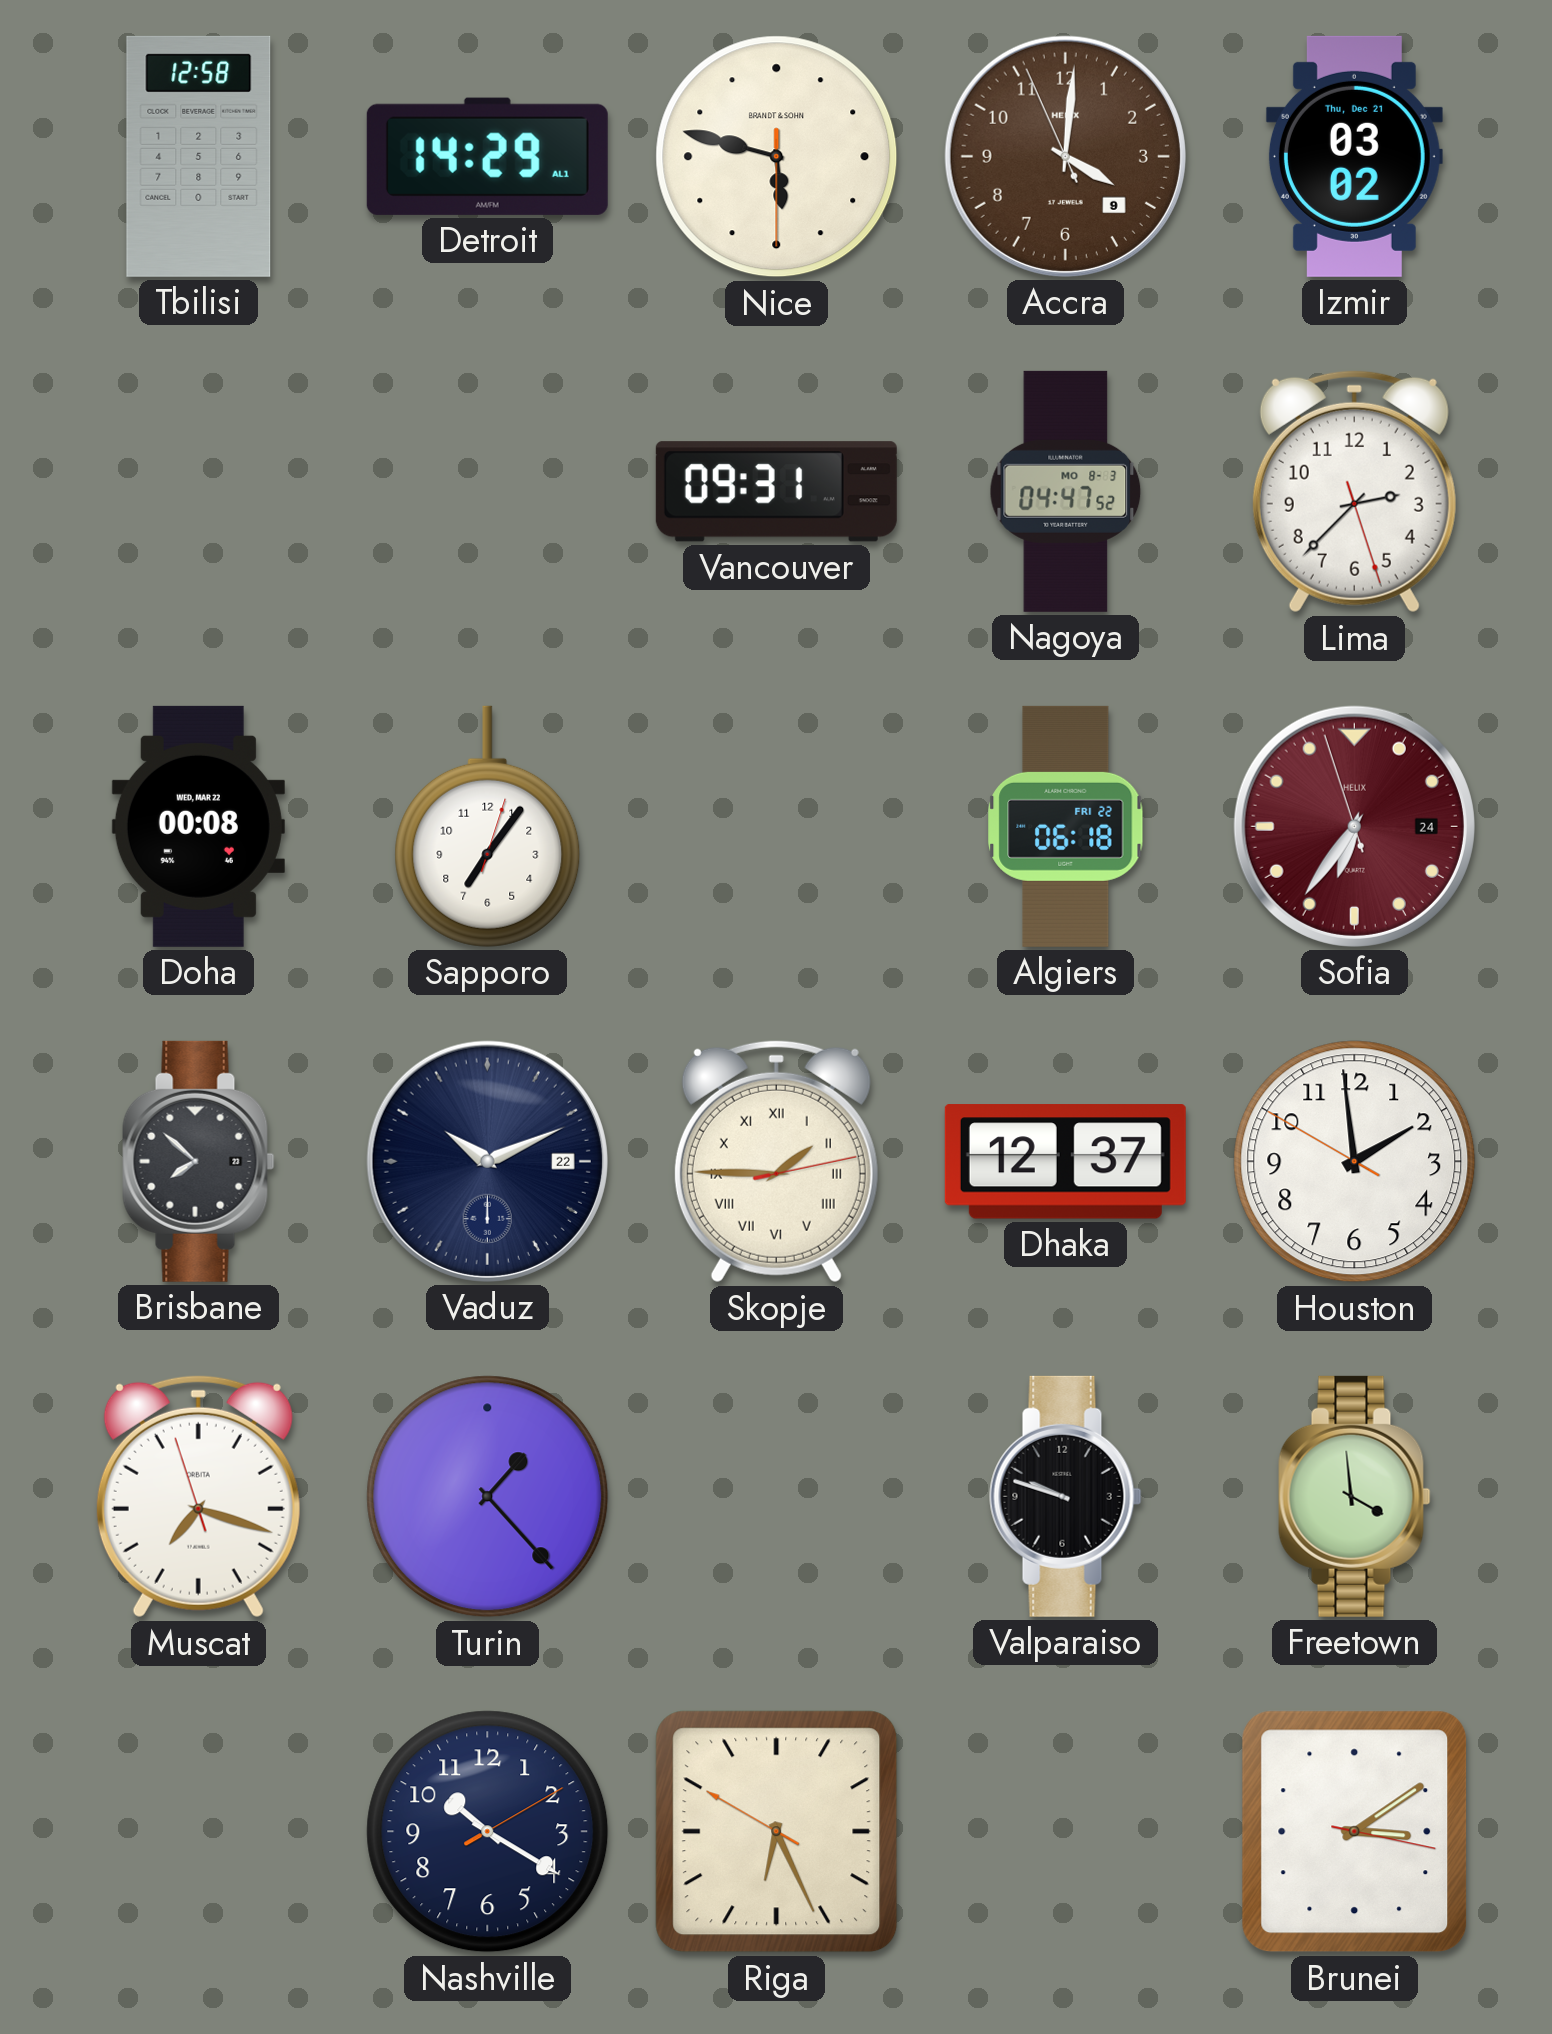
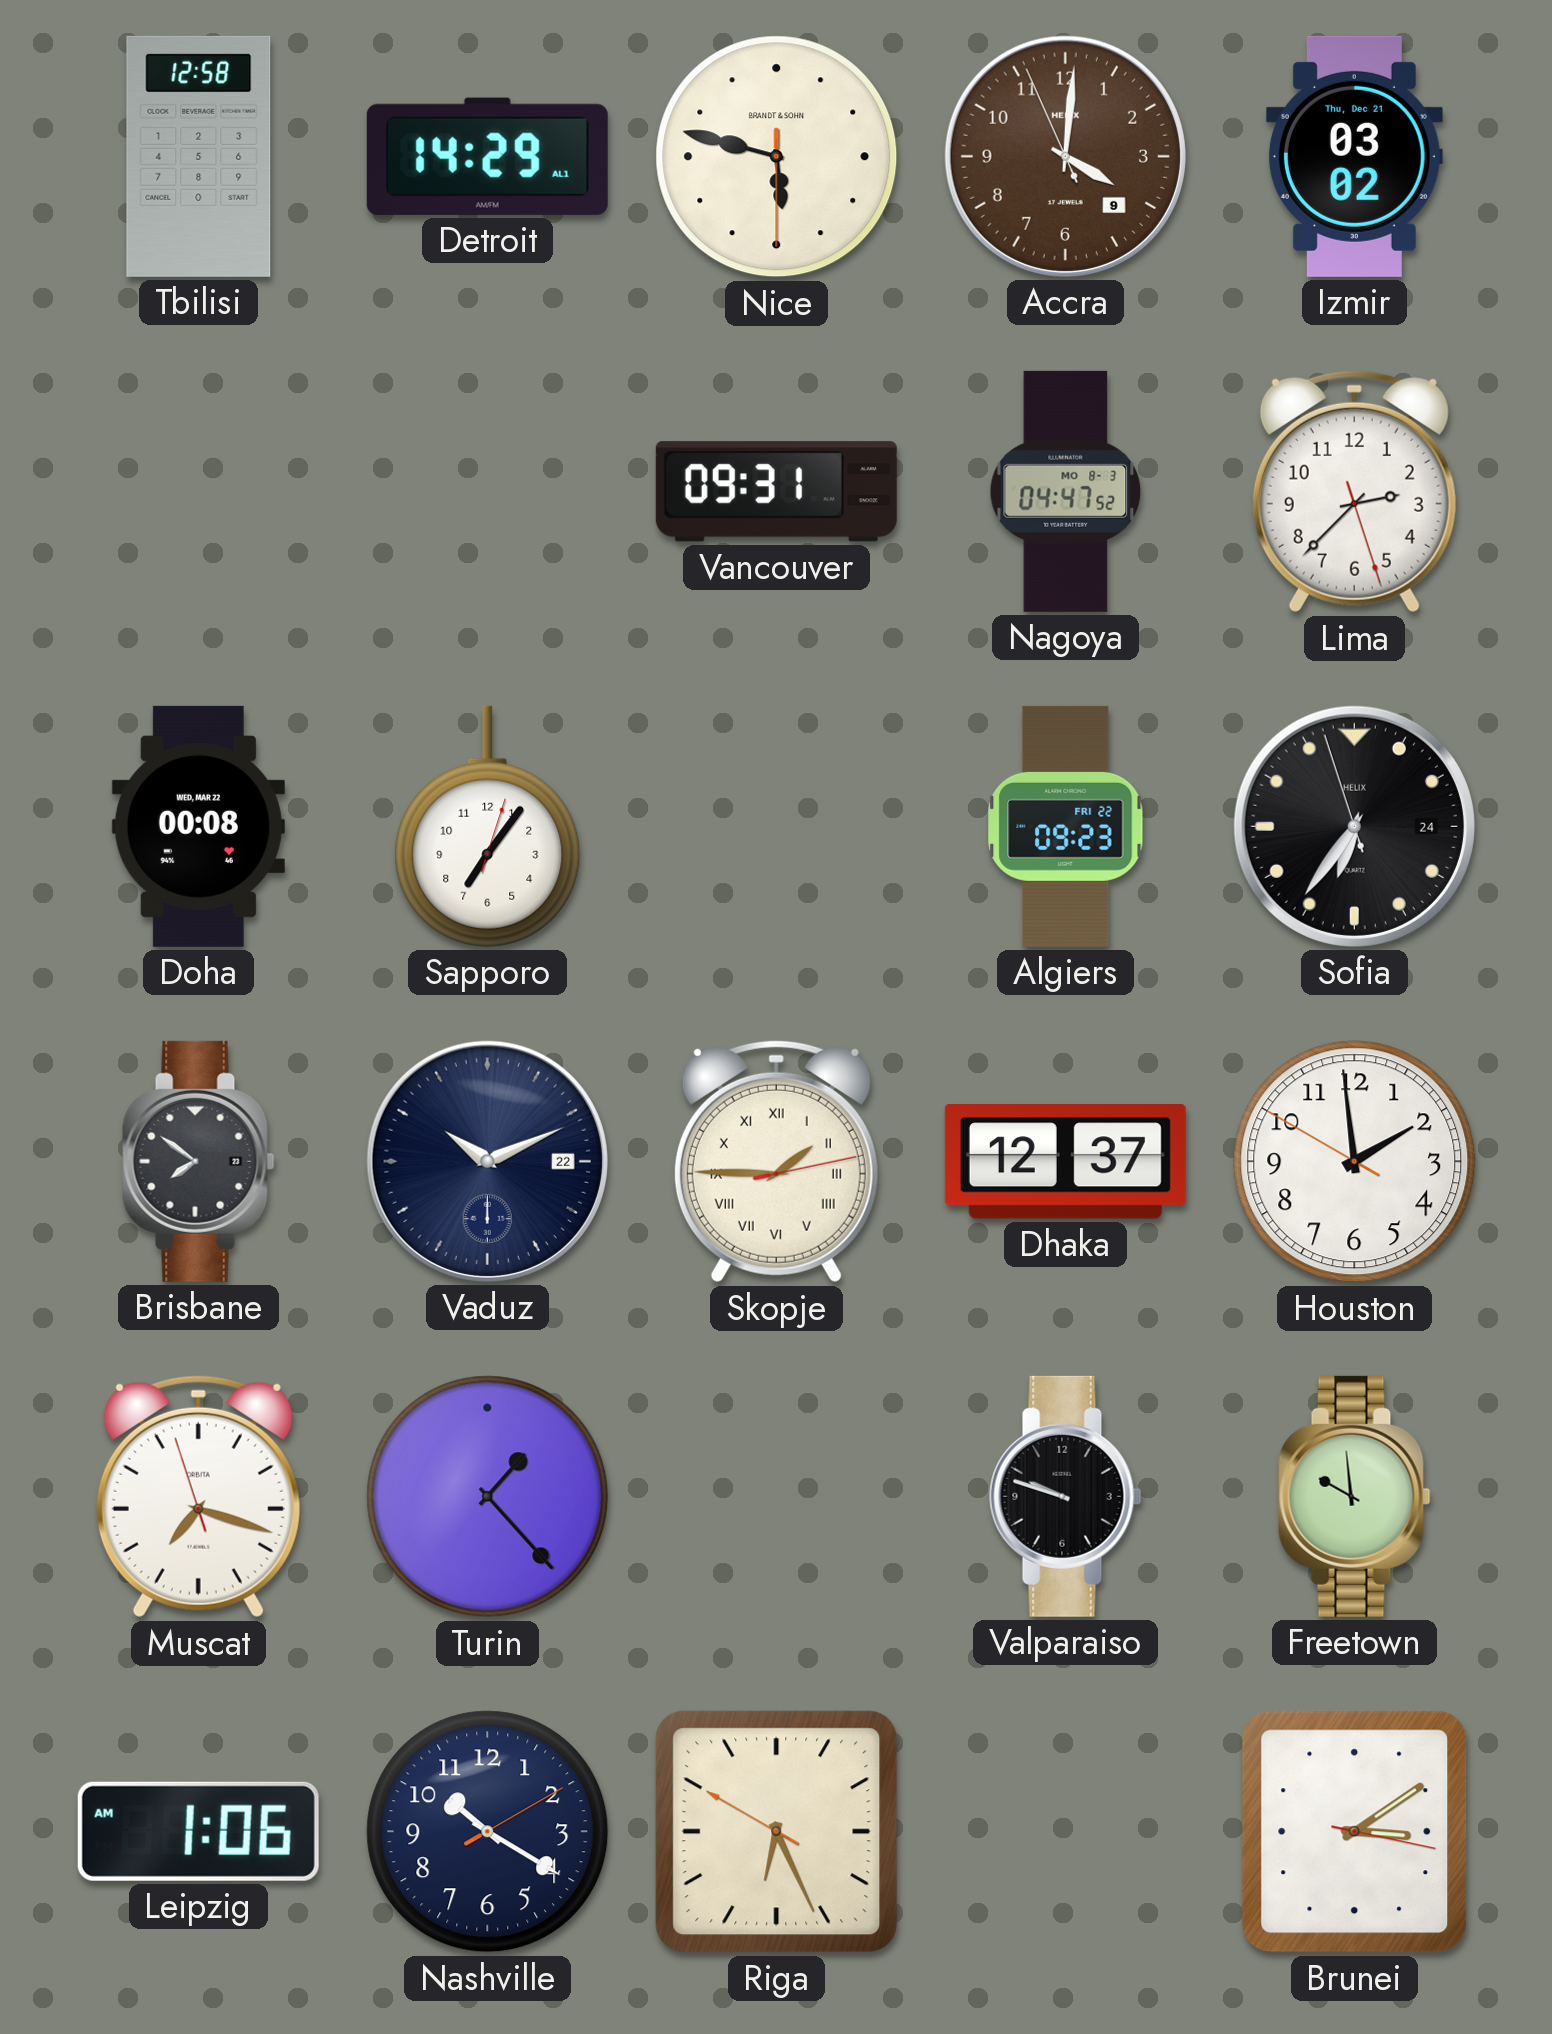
Algiers: 06:18 -> 09:23 (1066, 826)
Sofia dial: burgundy -> black (1354, 826)
Brisbane: 7:52 -> 7:51 (199, 1161)
Freetown: 3:59 -> 9:59 (1355, 1496)
Leipzig: none -> 1:06 (198, 1831)
